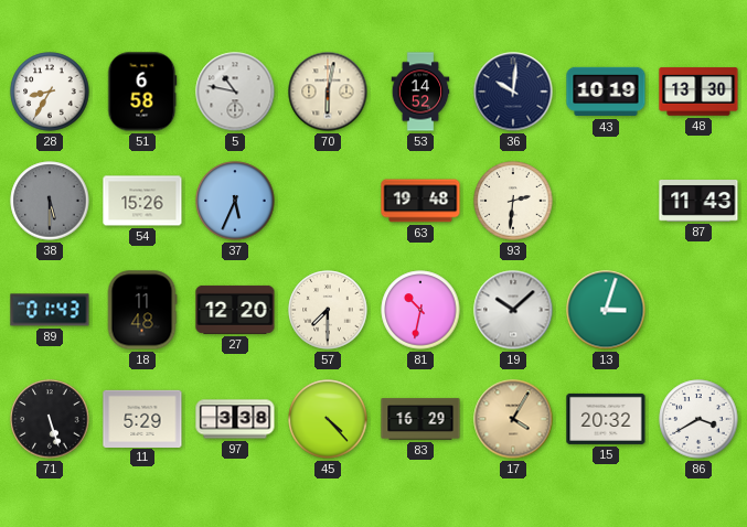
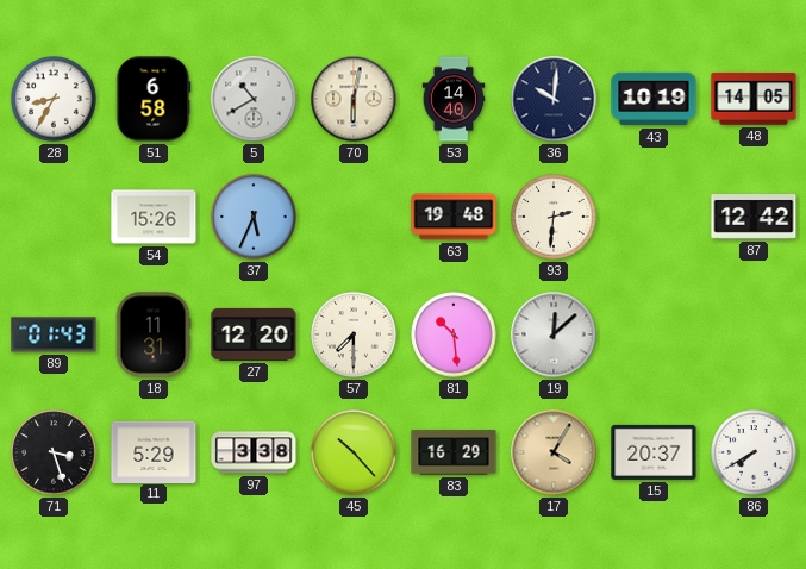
5: 10:47 -> 10:40 (254, 99)
53: 14:52 -> 14:40 (454, 99)
48: 13:30 -> 14:05 (754, 99)
38: 5:30 -> none (50, 201)
87: 11:43 -> 12:42 (754, 218)
18: 11:48 -> 11:31 (154, 334)
81: 10:32 -> 10:29 (454, 334)
19: 10:08 -> 12:08 (554, 334)
13: 3:03 -> none (606, 310)
71: 5:27 -> 3:27 (54, 452)
45: 4:23 -> 10:23 (354, 452)
15: 20:32 -> 20:37 (654, 452)
86: 3:40 -> 7:40 (754, 452)
